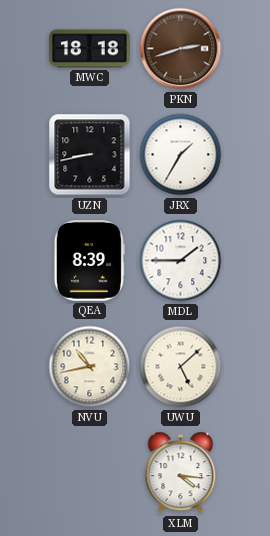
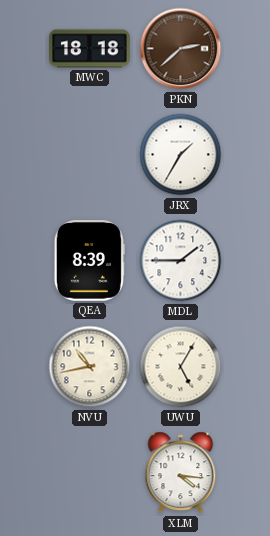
PKN: 2:42 -> 2:38 (181, 49)
UZN: 8:43 -> none (90, 155)
UWU: 5:08 -> 5:05 (181, 367)
